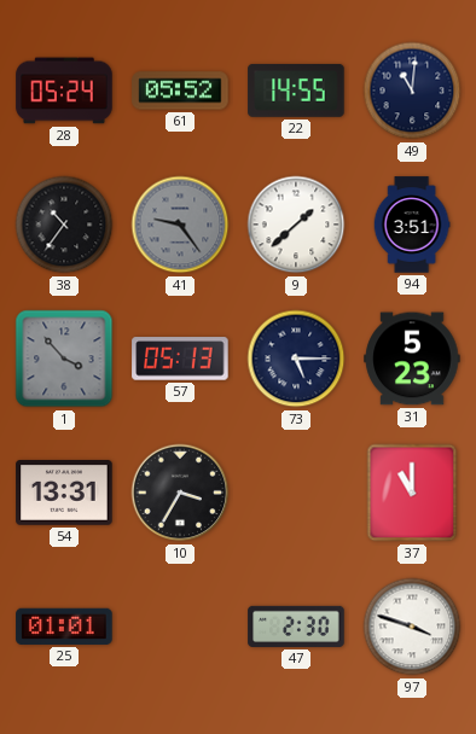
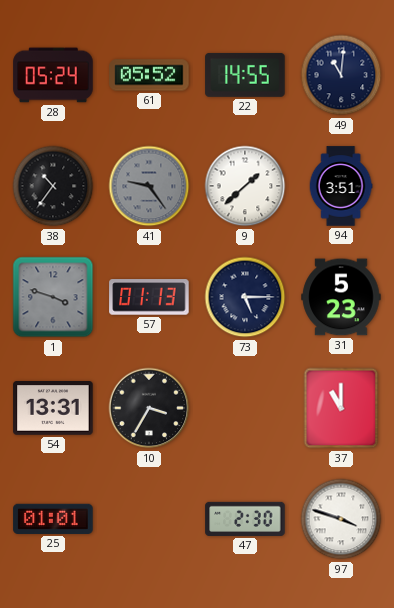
1: 3:53 -> 3:48 (53, 297)
57: 05:13 -> 01:13 (149, 297)
